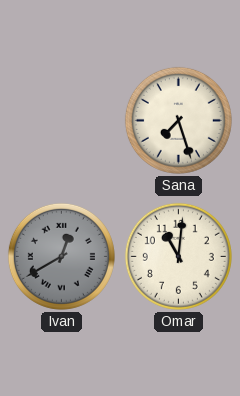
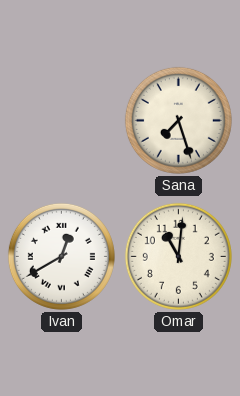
Ivan dial: grey -> white (61, 256)
